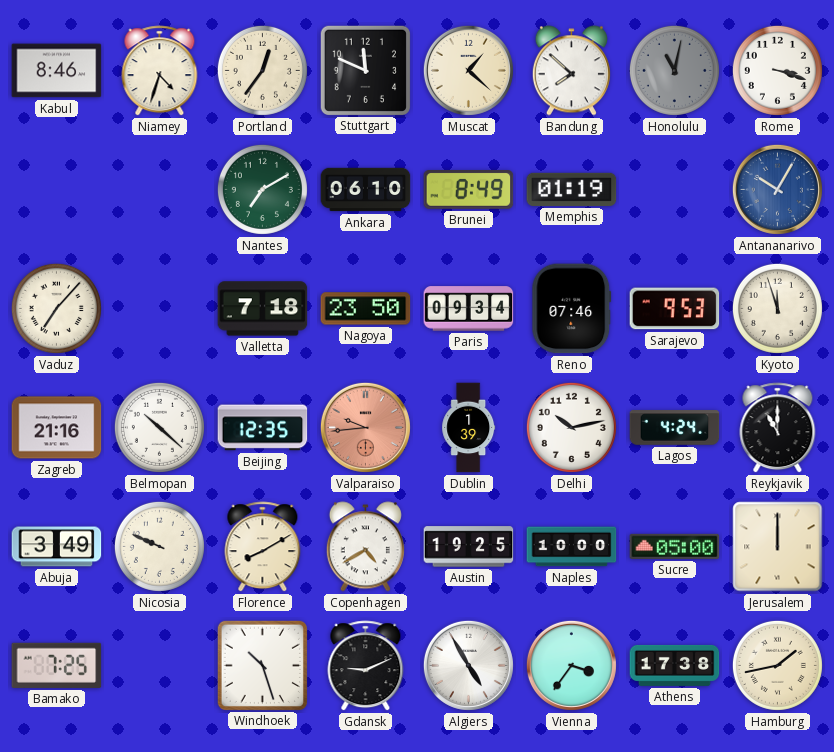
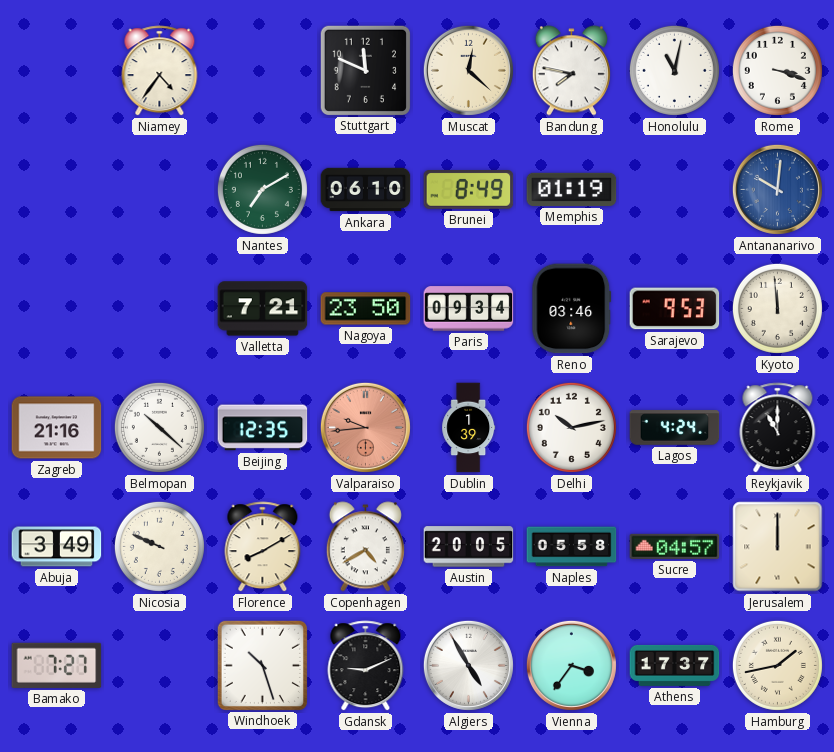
Kabul: 8:46 -> none (57, 71)
Niamey: 4:33 -> 4:36 (160, 71)
Portland: 12:36 -> none (262, 70)
Muscat: 1:22 -> 12:22 (468, 70)
Bandung: 7:52 -> 7:47 (571, 71)
Honolulu dial: grey -> white (674, 70)
Antananarivo: 10:05 -> 10:01 (777, 189)
Vaduz: 7:07 -> none (56, 308)
Valletta: 7:18 -> 7:21 (263, 309)
Reno: 07:46 -> 03:46 (572, 309)
Kyoto: 11:57 -> 11:59 (777, 308)
Austin: 19:25 -> 20:05 (469, 547)
Naples: 10:00 -> 05:58 (572, 547)
Sucre: 05:00 -> 04:57 (675, 546)
Bamako: 7:25 -> 7:27 (57, 665)
Athens: 17:38 -> 17:37 (675, 665)
